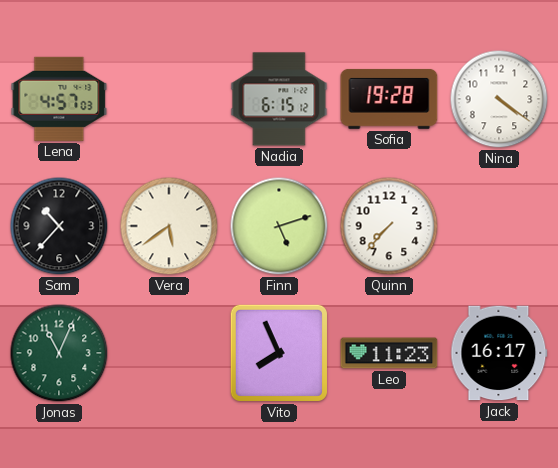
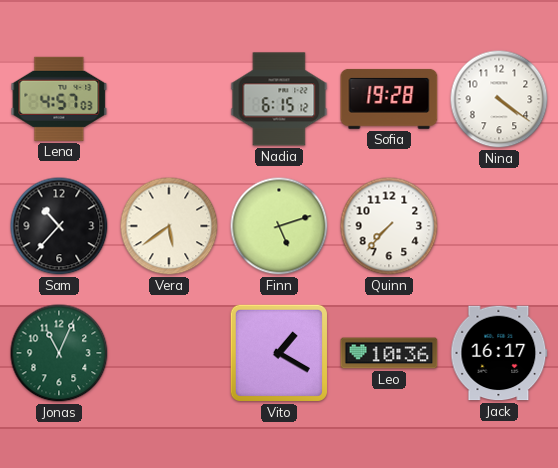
Vito: 7:56 -> 1:20 (279, 353)
Leo: 11:23 -> 10:36 (389, 353)
